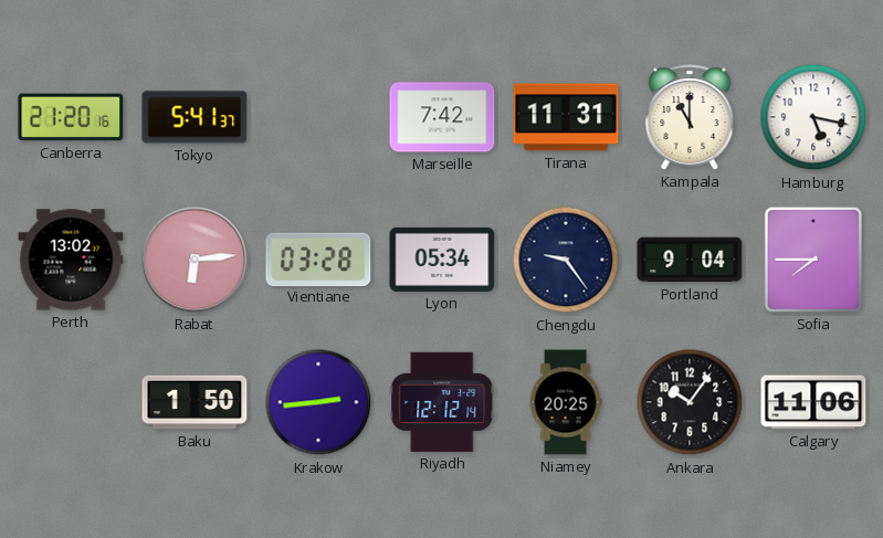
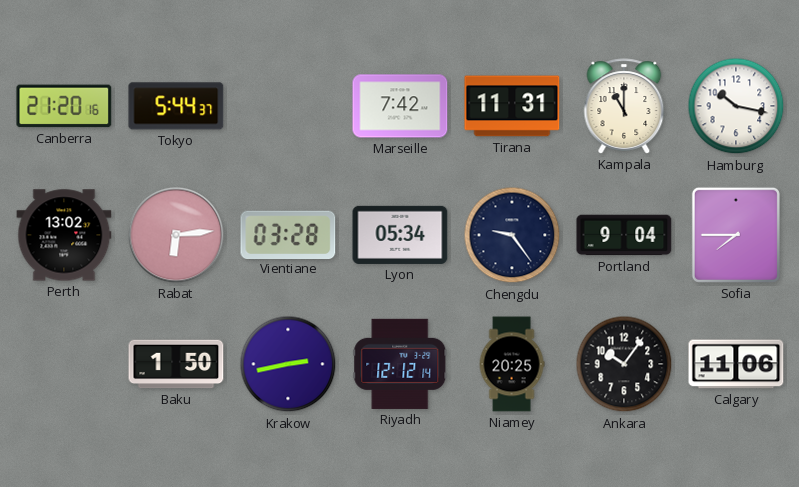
Tokyo: 5:41 -> 5:44 (176, 106)
Hamburg: 5:17 -> 10:17 (736, 106)
Krakow: 2:44 -> 2:43 (288, 364)
